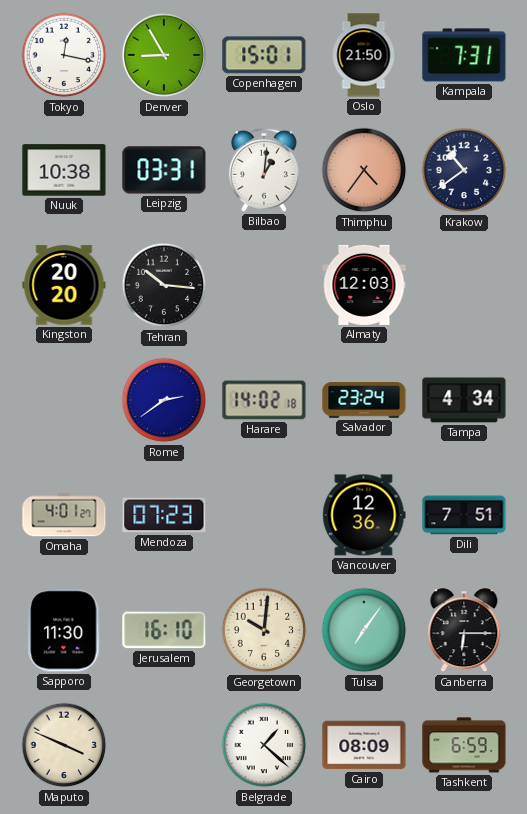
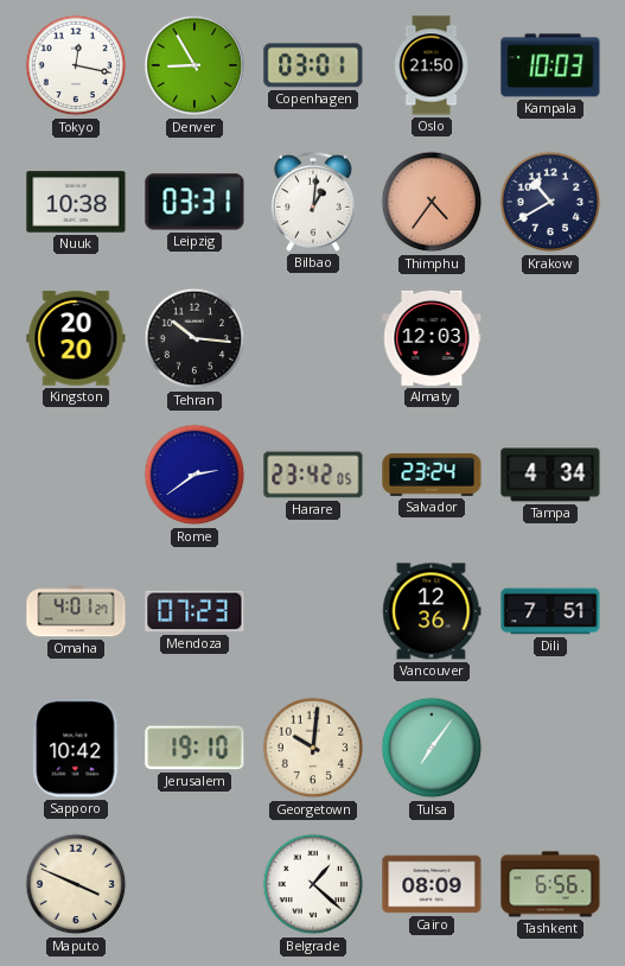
Copenhagen: 15:01 -> 03:01 (313, 65)
Kampala: 7:31 -> 10:03 (550, 65)
Krakow: 10:39 -> 10:40 (550, 202)
Harare: 14:02 -> 23:42 (313, 475)
Sapporo: 11:30 -> 10:42 (76, 748)
Jerusalem: 16:10 -> 19:10 (194, 748)
Canberra: 6:15 -> none (464, 631)
Tashkent: 6:59 -> 6:56 (550, 884)
